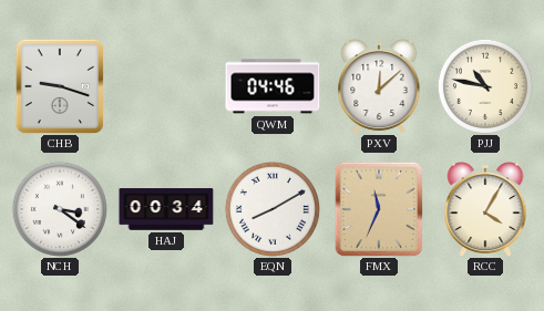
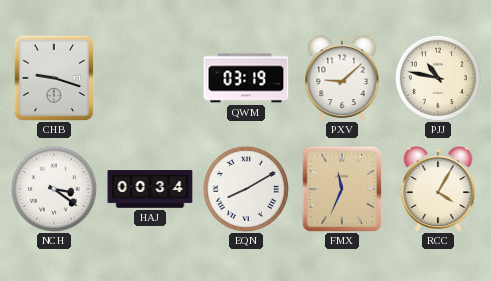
QWM: 04:46 -> 03:19 (246, 78)
PXV: 12:08 -> 9:08 (342, 78)
